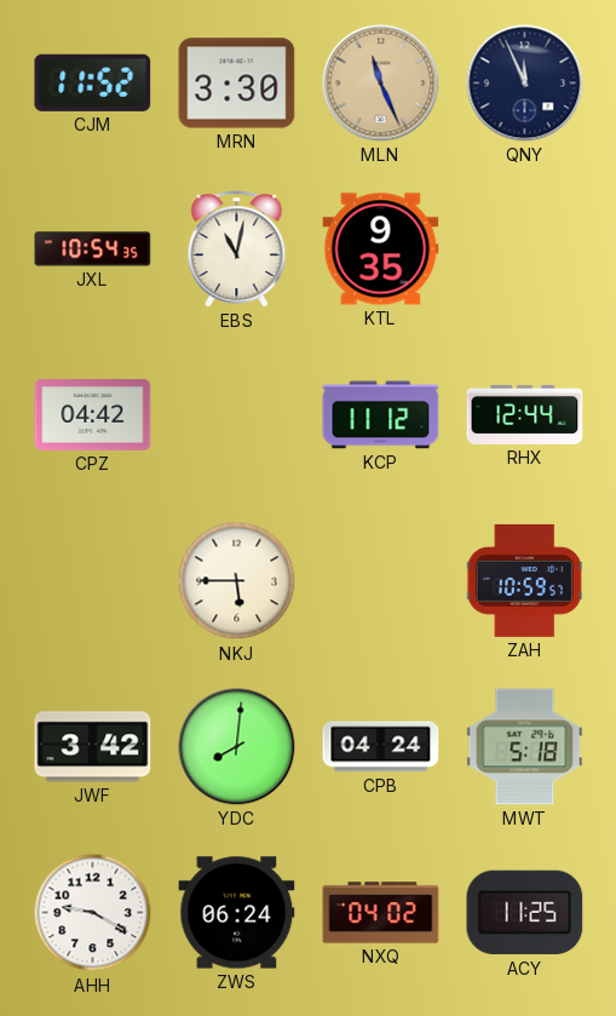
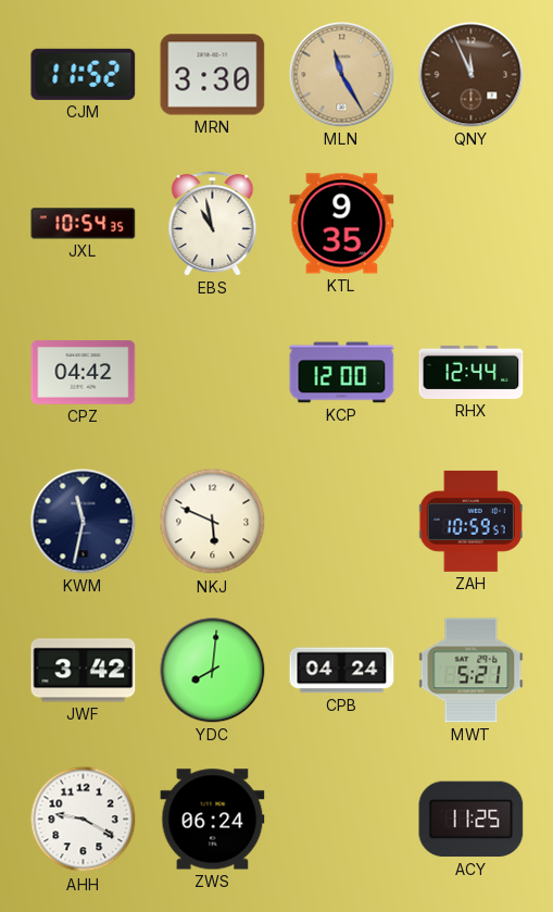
MLN: 11:26 -> 11:25 (342, 75)
QNY dial: navy -> brown (472, 75)
EBS: 11:02 -> 10:58 (213, 224)
KCP: 11:12 -> 12:00 (342, 373)
KWM: none -> 11:32 (84, 522)
NKJ: 5:45 -> 5:49 (213, 522)
MWT: 5:18 -> 5:21 (472, 671)
NXQ: 04:02 -> none (381, 913)
